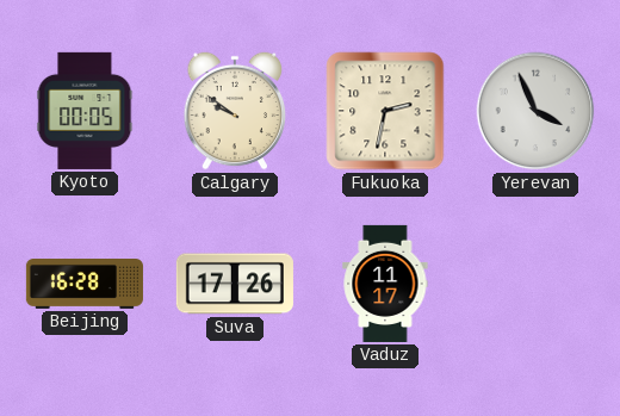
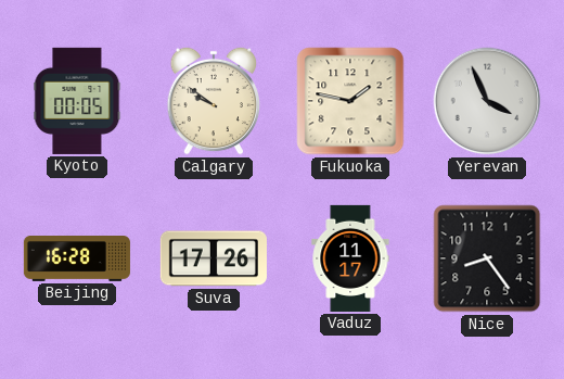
Fukuoka: 2:32 -> 1:47 (350, 101)
Nice: none -> 8:24 (487, 258)
